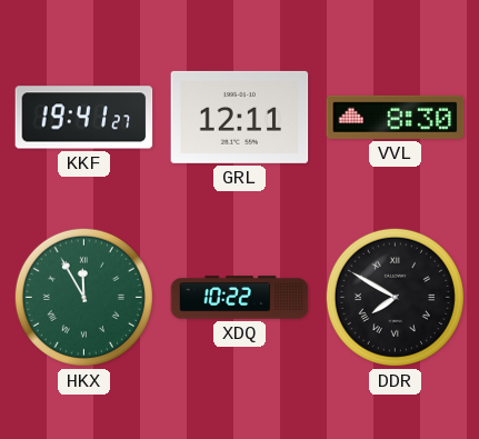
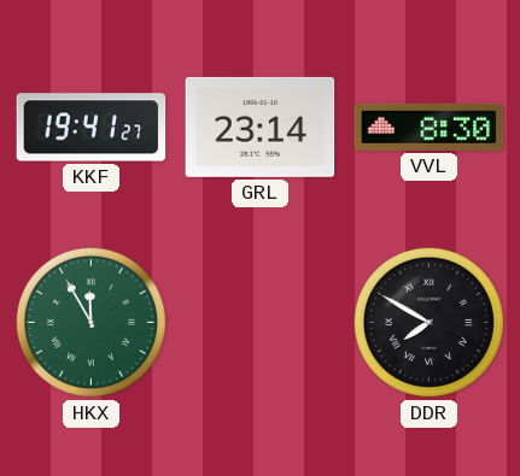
GRL: 12:11 -> 23:14 (261, 127)
XDQ: 10:22 -> none (240, 298)
